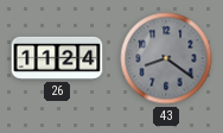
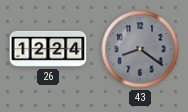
26: 11:24 -> 12:24 (48, 49)
